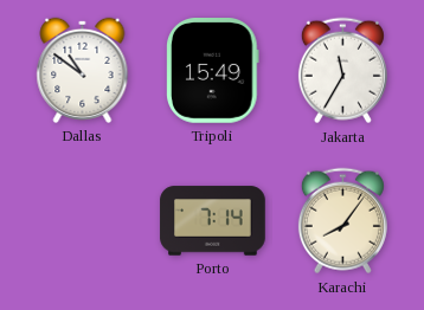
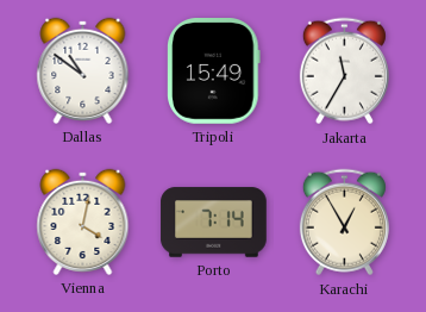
Vienna: none -> 4:02 (83, 221)
Karachi: 8:06 -> 12:55 (344, 223)
